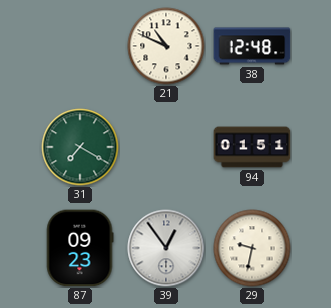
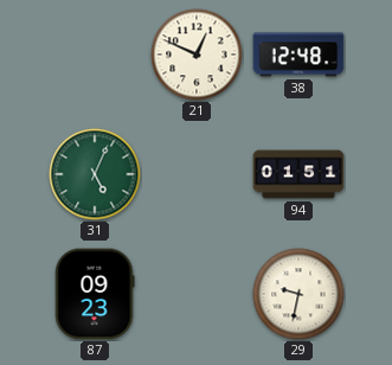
21: 10:49 -> 12:49 (197, 55)
31: 7:20 -> 5:04 (95, 174)
39: 12:54 -> none (166, 248)
